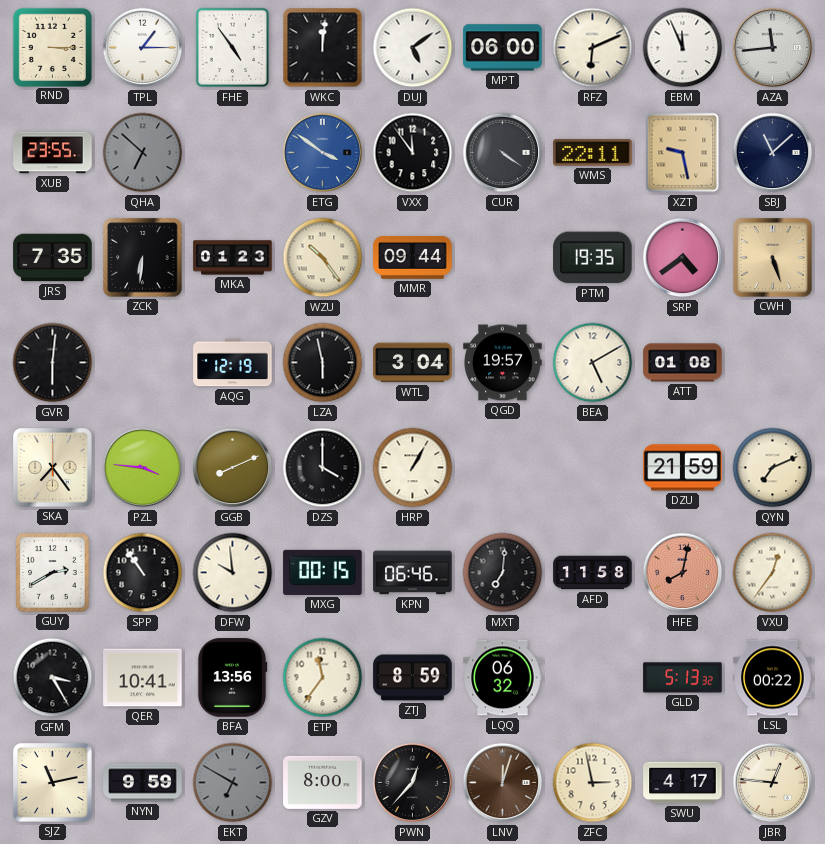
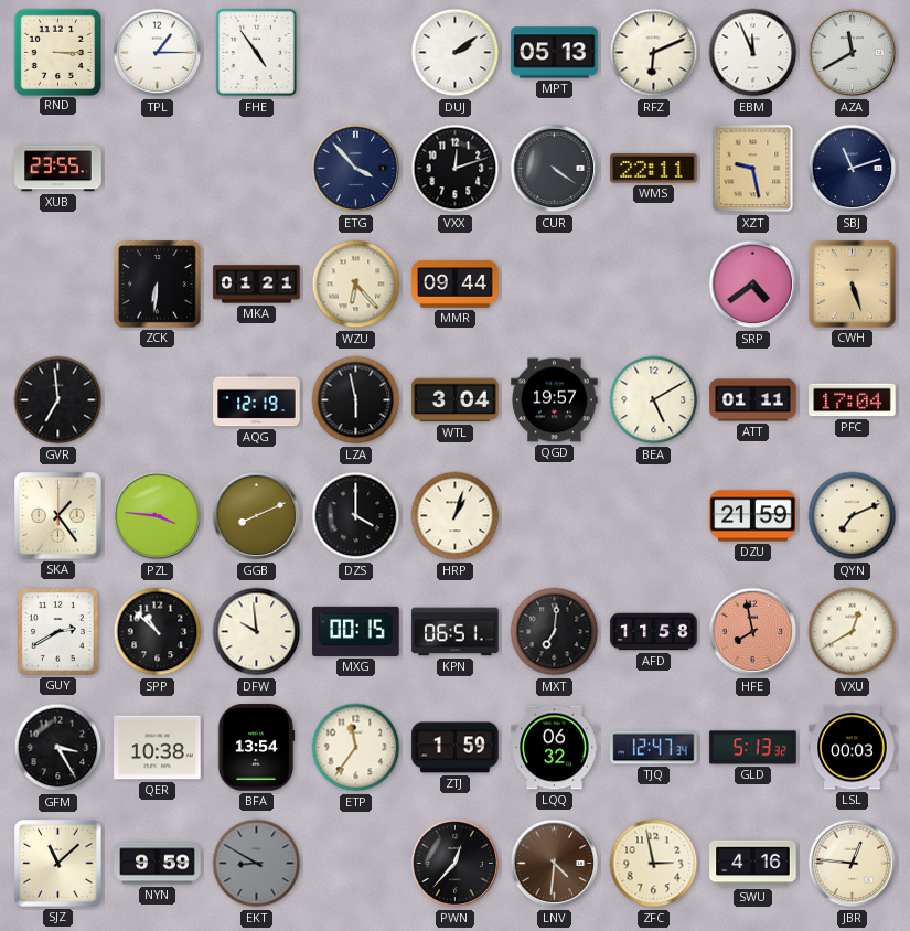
WKC: 12:01 -> none (323, 48)
DUJ: 5:09 -> 2:09 (456, 53)
MPT: 06:00 -> 05:13 (555, 53)
AZA: 11:44 -> 11:40 (853, 53)
QHA: 6:52 -> none (143, 153)
ETG: 3:51 -> 3:53 (356, 169)
ETG dial: blue -> navy (356, 169)
VXX: 11:54 -> 12:12 (456, 169)
SBJ: 11:08 -> 11:12 (853, 169)
JRS: 7:35 -> none (53, 258)
MKA: 01:23 -> 01:21 (257, 285)
WZU: 10:24 -> 6:23 (356, 285)
PTM: 19:35 -> none (593, 258)
GVR: 6:01 -> 6:59 (58, 400)
ATT: 01:08 -> 01:11 (753, 400)
PFC: none -> 17:04 (853, 400)
SKA: 7:24 -> 1:24 (58, 516)
HRP: 1:05 -> 1:03 (456, 516)
SPP: 10:54 -> 10:52 (158, 632)
KPN: 06:46 -> 06:51 (456, 632)
HFE: 8:02 -> 7:58 (753, 632)
VXU: 12:36 -> 12:40 (853, 632)
QER: 10:41 -> 10:38 (158, 748)
BFA: 13:56 -> 13:54 (256, 748)
ZTJ: 8:59 -> 1:59 (456, 748)
TJQ: none -> 12:47 (654, 748)
LSL: 00:22 -> 00:03 (853, 748)
SJZ: 11:13 -> 11:08 (58, 864)
EKT: 6:50 -> 8:50 (257, 864)
GZV: 8:00 -> none (323, 782)
LNV: 12:03 -> 4:31 (555, 864)
SWU: 4:17 -> 4:16 (753, 864)
